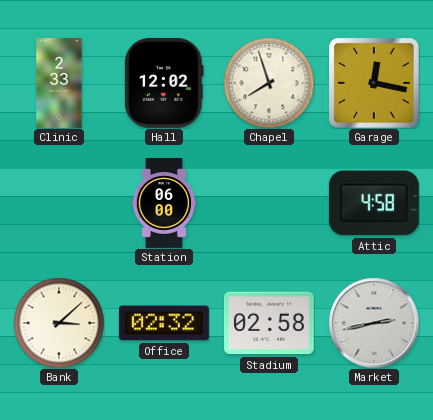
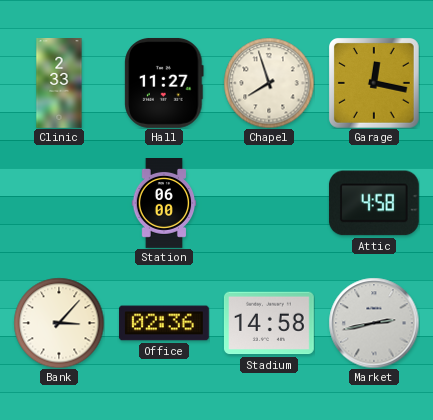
Hall: 12:02 -> 11:27 (164, 83)
Bank: 3:08 -> 3:07 (59, 323)
Office: 02:32 -> 02:36 (164, 323)
Stadium: 02:58 -> 14:58 (269, 323)
